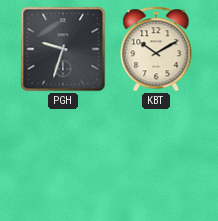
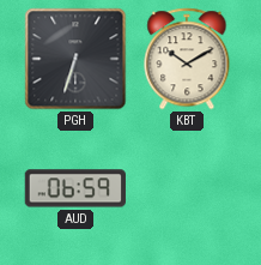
PGH: 9:33 -> 6:33 (75, 59)
AUD: none -> 06:59 (75, 188)
